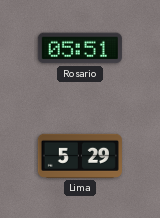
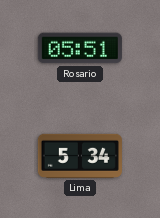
Lima: 5:29 -> 5:34 (80, 156)
